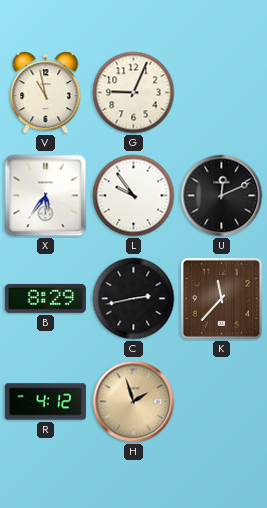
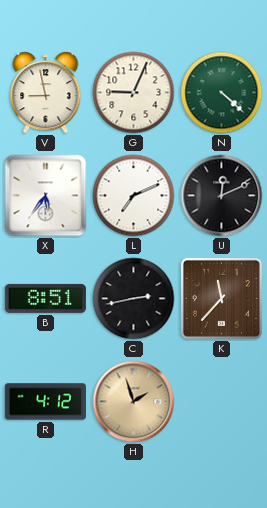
V: 10:58 -> 8:58 (46, 93)
N: none -> 4:22 (222, 93)
L: 9:54 -> 7:11 (134, 196)
B: 8:29 -> 8:51 (45, 298)
